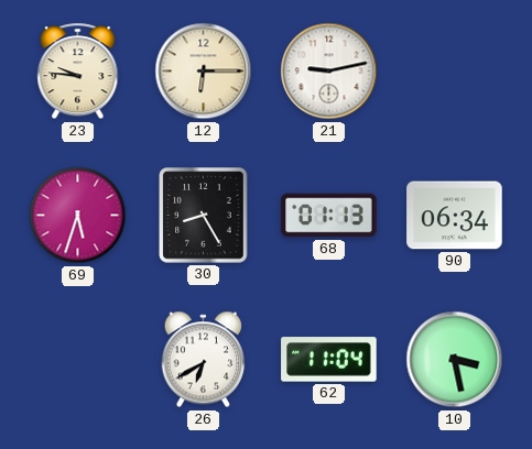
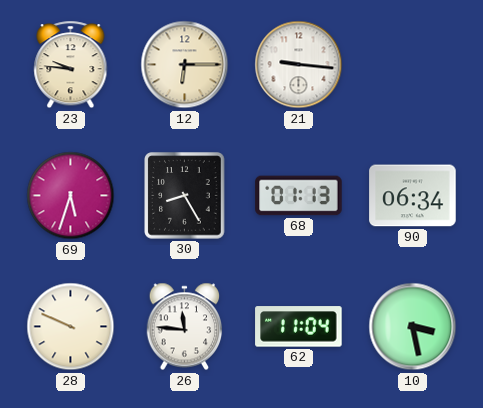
21: 9:13 -> 9:16 (299, 65)
28: none -> 9:49 (71, 327)
26: 6:40 -> 11:46 (185, 327)
